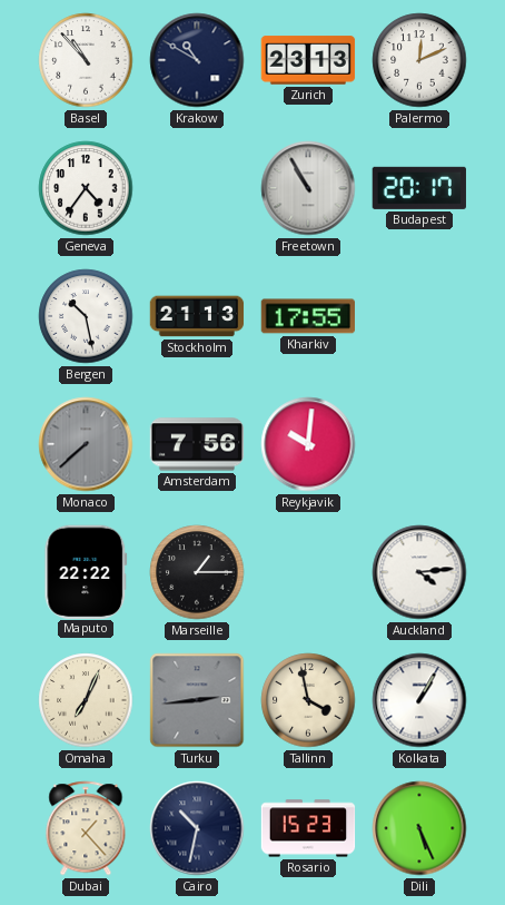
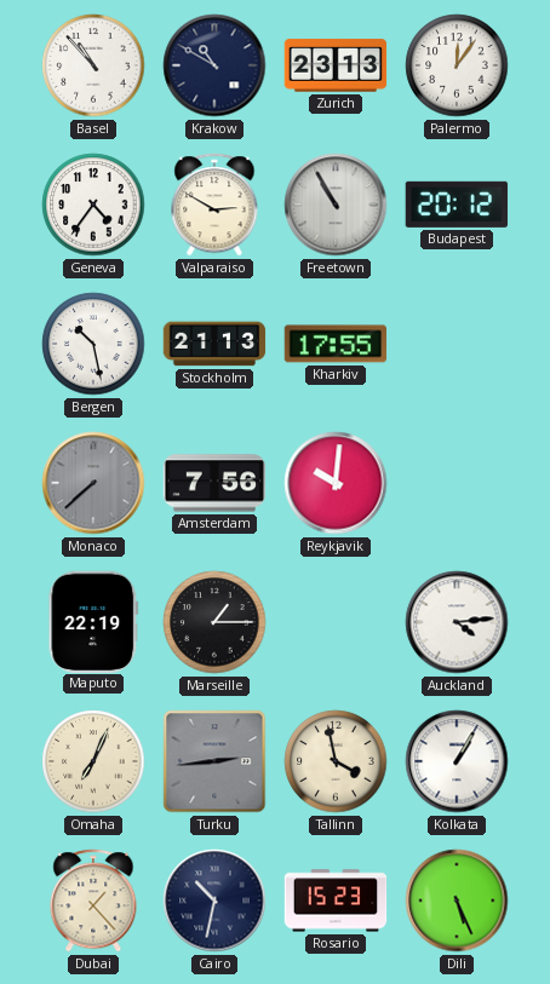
Palermo: 12:11 -> 12:06 (457, 65)
Valparaiso: none -> 2:50 (214, 205)
Budapest: 20:17 -> 20:12 (457, 205)
Maputo: 22:22 -> 22:19 (93, 621)
